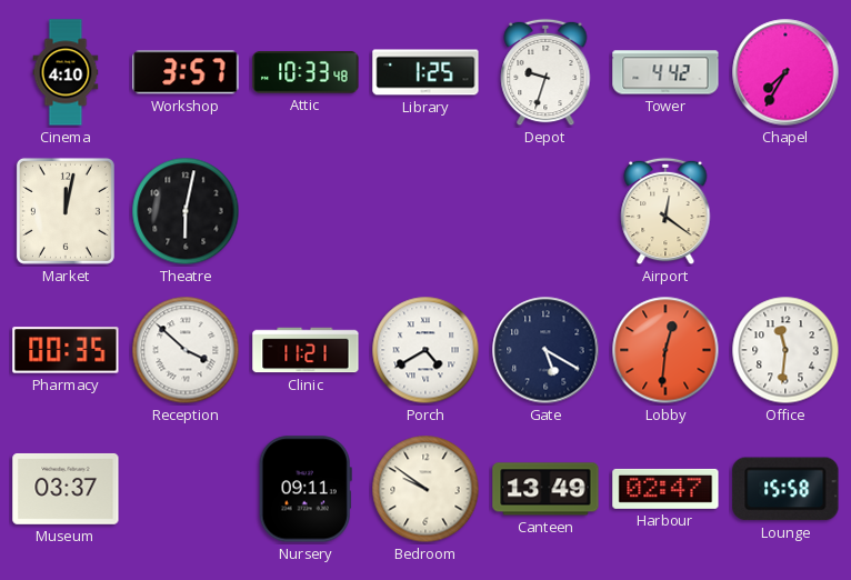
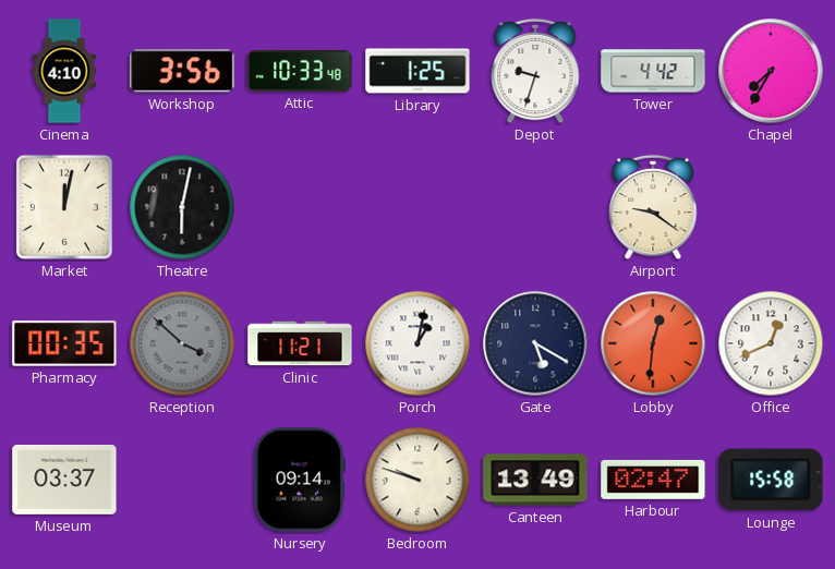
Workshop: 3:57 -> 3:56 (182, 71)
Airport: 12:21 -> 9:21 (653, 207)
Reception dial: white -> grey (182, 343)
Porch: 4:40 -> 1:02 (417, 343)
Office: 11:31 -> 12:41 (771, 343)
Nursery: 09:11 -> 09:14 (300, 480)
Bedroom: 9:51 -> 9:48 (417, 480)
